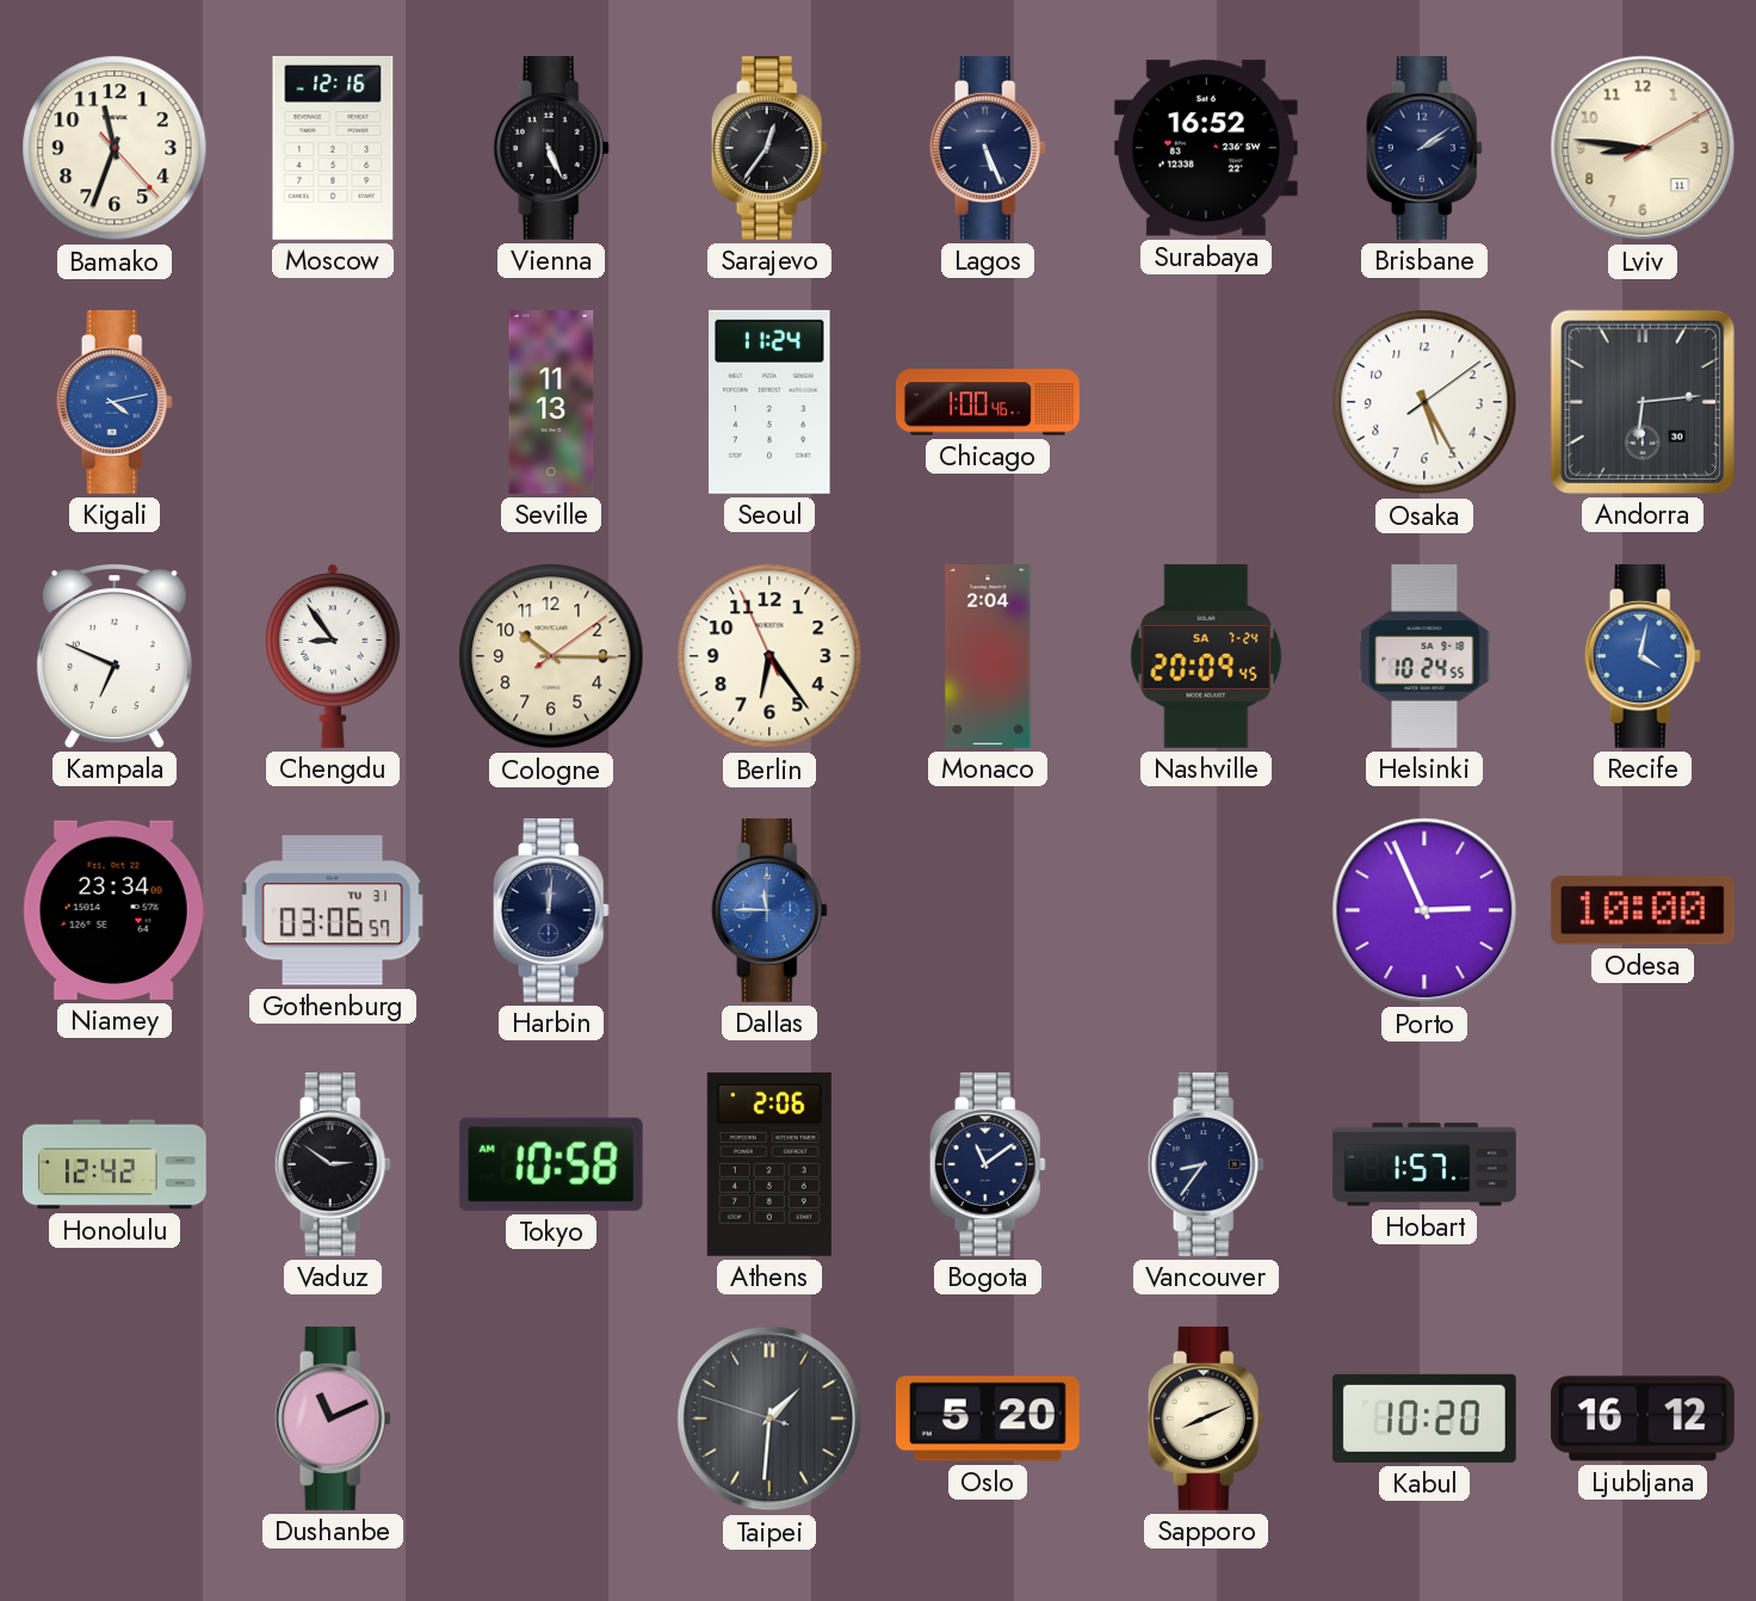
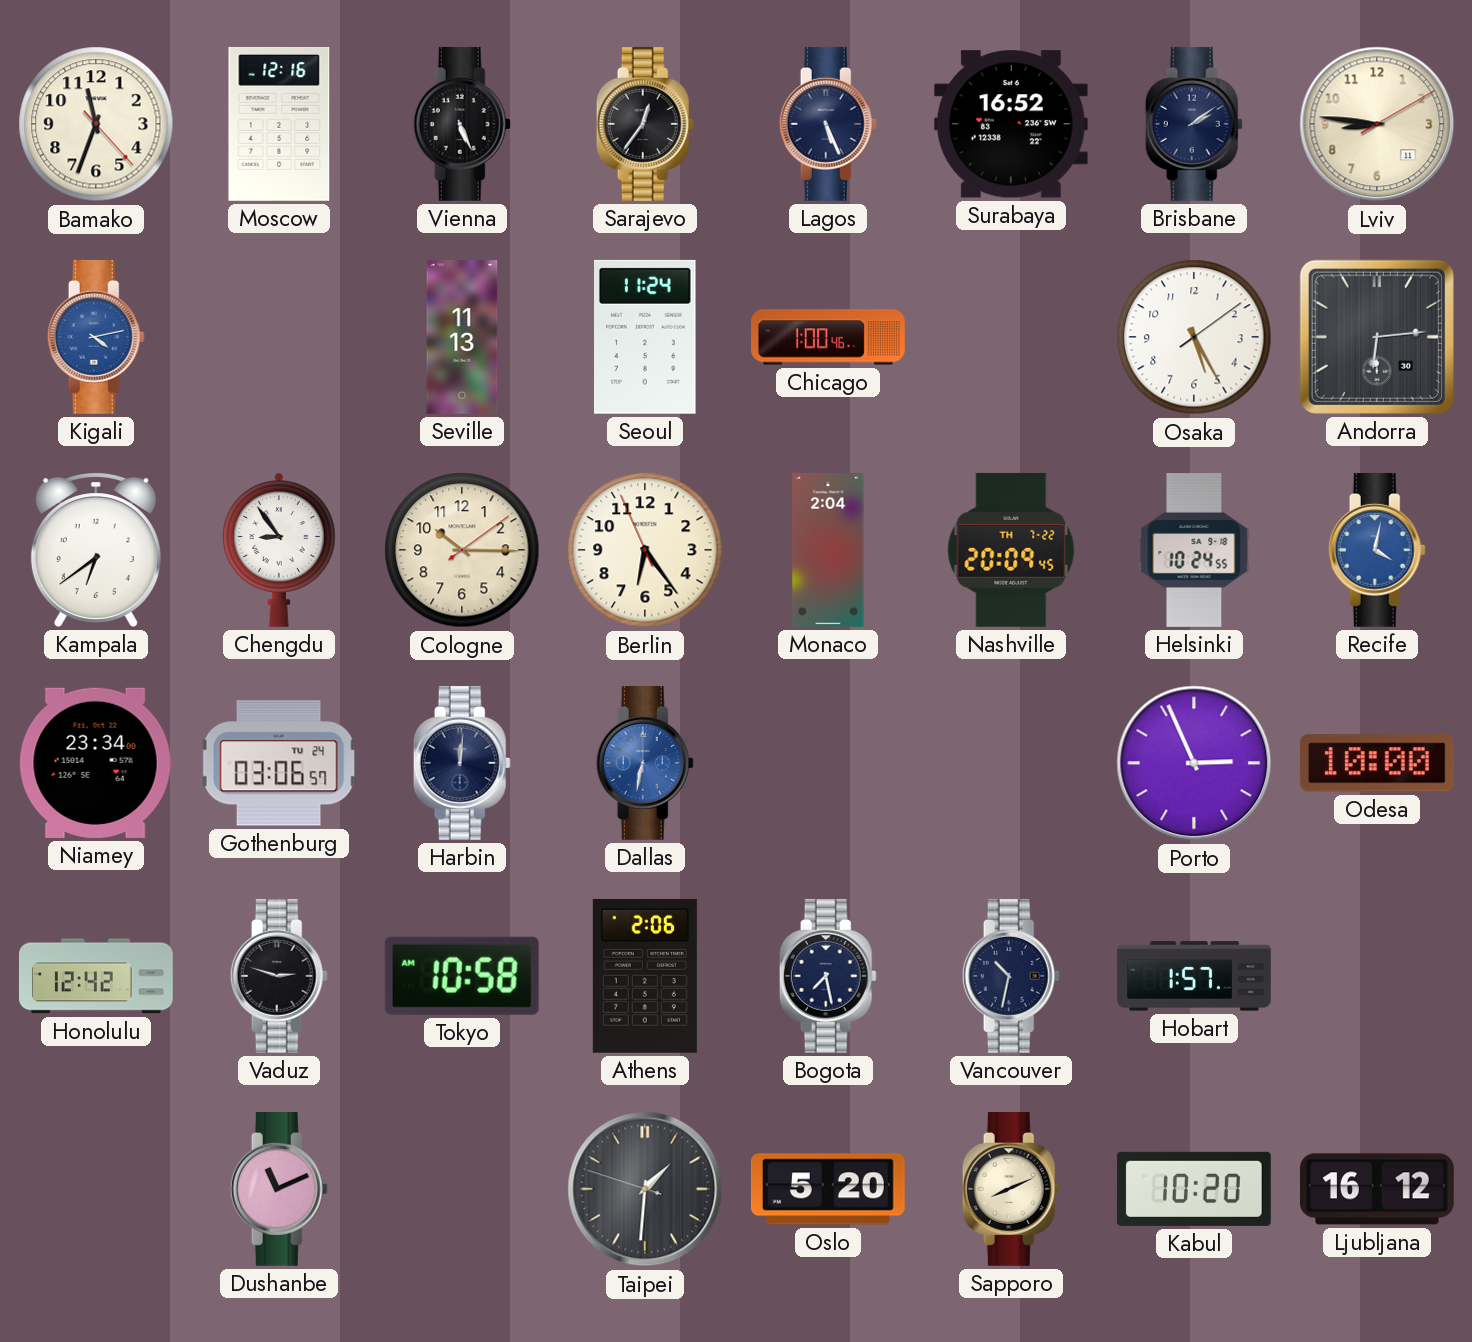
Kampala: 6:49 -> 6:39 (96, 550)
Nashville date: SA 7-24 -> TH 7-22 (1011, 550)
Gothenburg date: TU 31 -> TU 24 (279, 763)
Dallas: 11:45 -> 6:32 (645, 763)
Vaduz: 2:51 -> 2:48 (279, 976)
Bogota: 11:09 -> 7:28 (828, 976)
Vancouver: 8:36 -> 10:32 (1011, 976)
